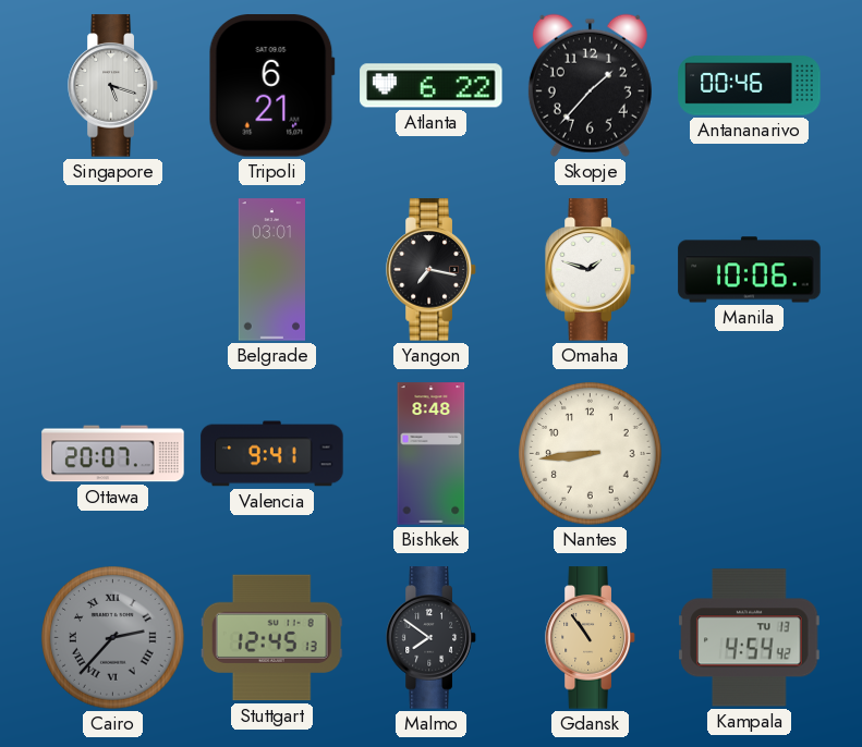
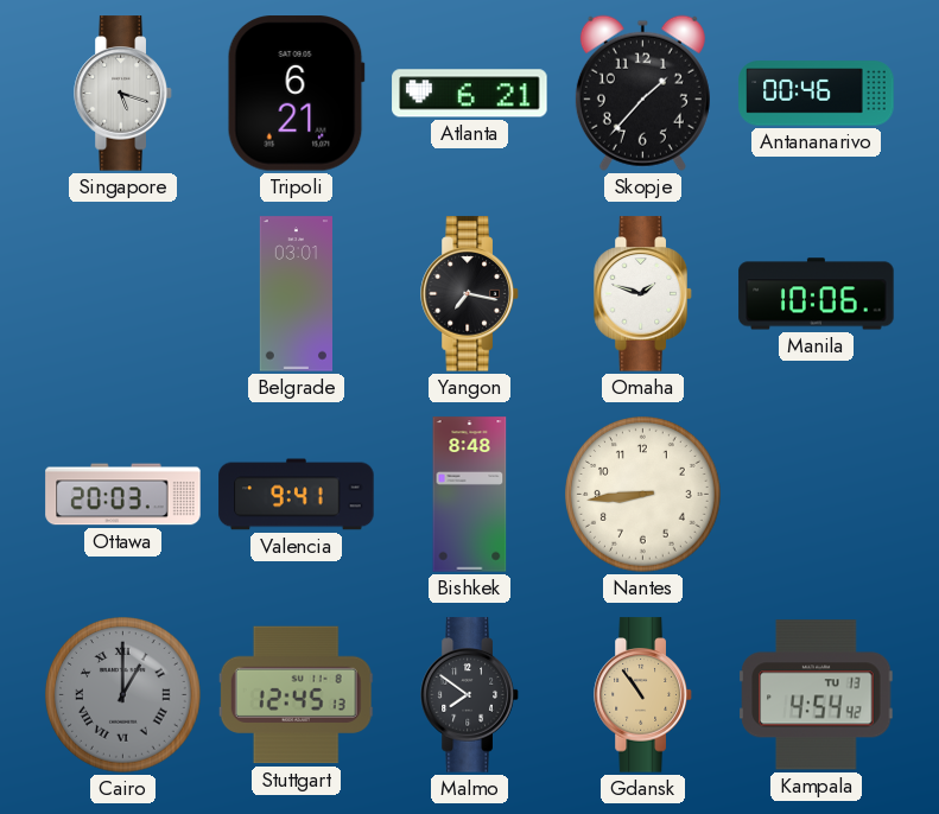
Atlanta: 6:22 -> 6:21 (470, 94)
Ottawa: 20:07 -> 20:03 (123, 495)
Cairo: 2:37 -> 1:00 (123, 695)
